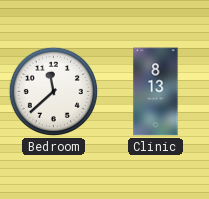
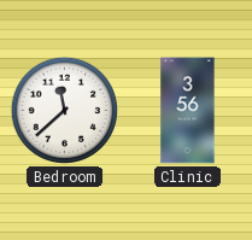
Clinic: 8:13 -> 3:56 (188, 111)
